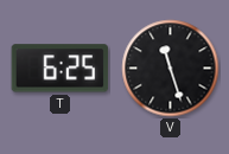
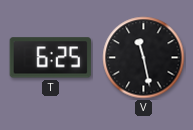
V: 11:27 -> 11:28 (144, 58)
